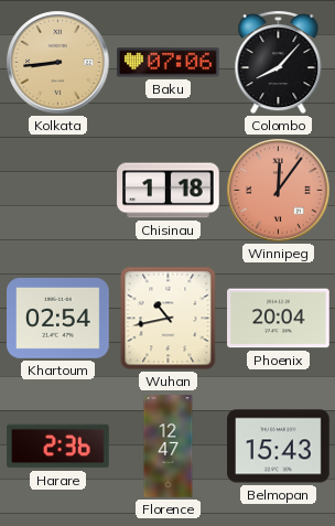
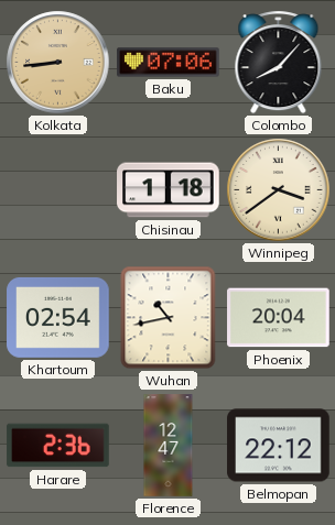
Winnipeg: 12:06 -> 3:39 (279, 190)
Winnipeg dial: salmon -> cream (279, 190)
Belmopan: 15:43 -> 22:12 (279, 446)
